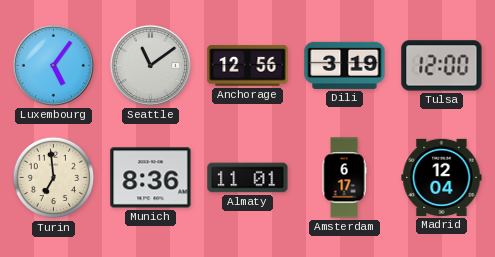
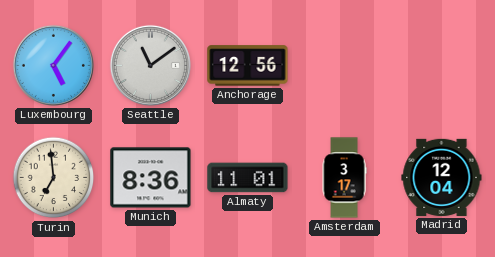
Dili: 3:19 -> none (345, 65)
Tulsa: 12:00 -> none (442, 66)
Amsterdam: 6:17 -> 3:17 (344, 178)
